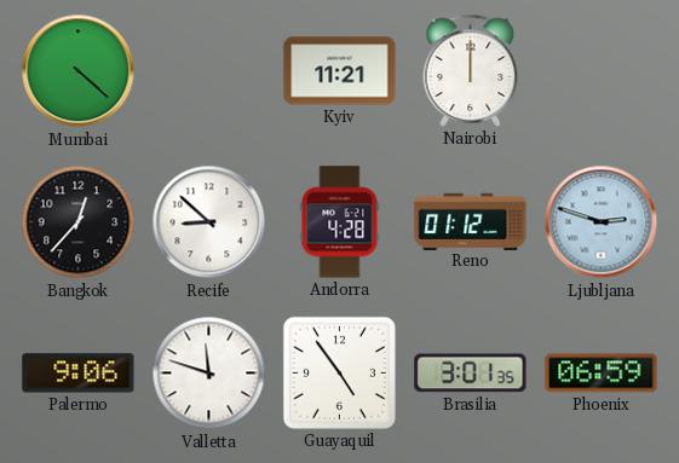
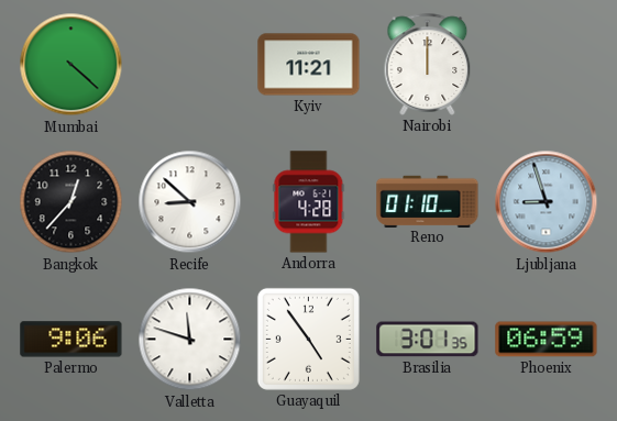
Reno: 01:12 -> 01:10 (428, 201)
Ljubljana: 2:48 -> 8:57 (547, 202)
